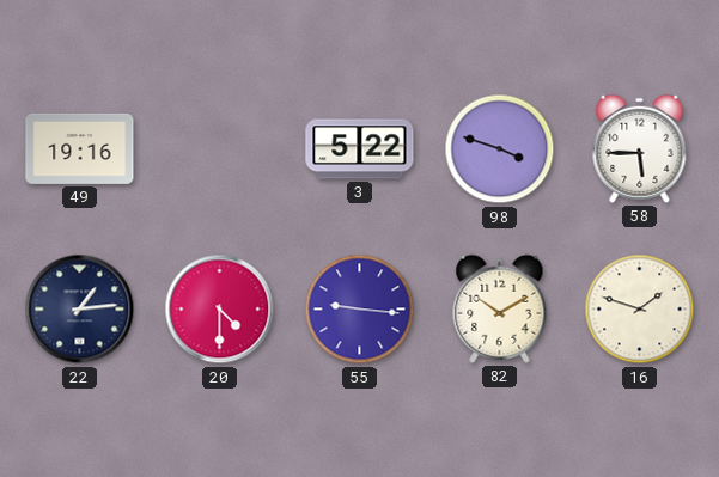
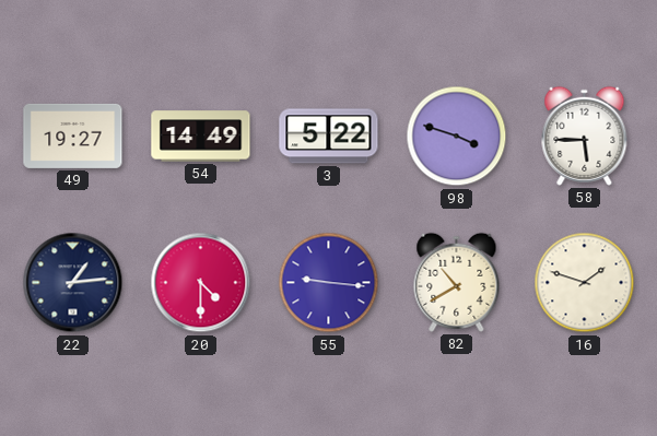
49: 19:16 -> 19:27 (73, 135)
54: none -> 14:49 (201, 137)
82: 10:10 -> 10:40 (457, 282)
